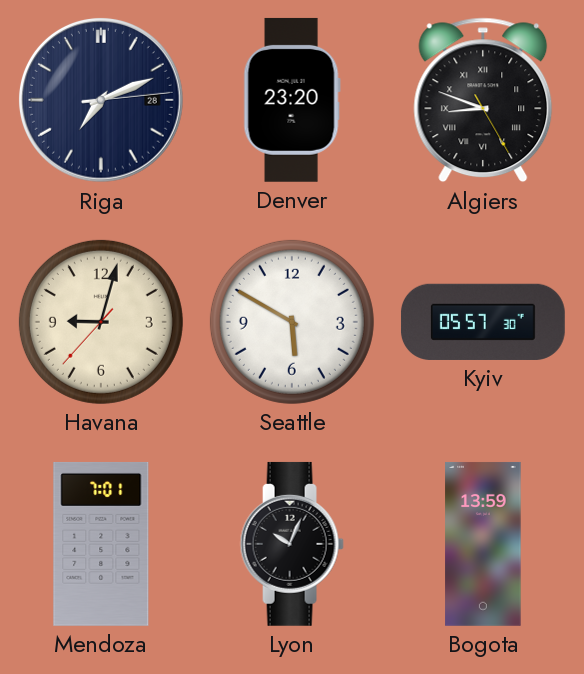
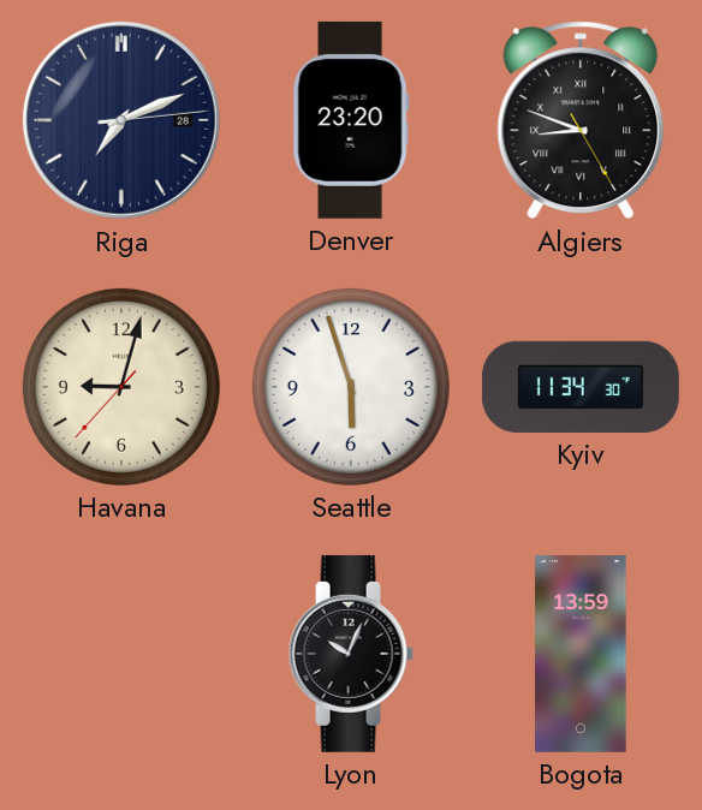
Seattle: 5:50 -> 5:57 (351, 387)
Kyiv: 05:57 -> 11:34 (581, 387)
Mendoza: 7:01 -> none (101, 544)
